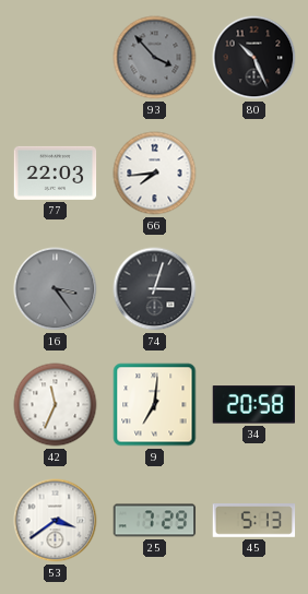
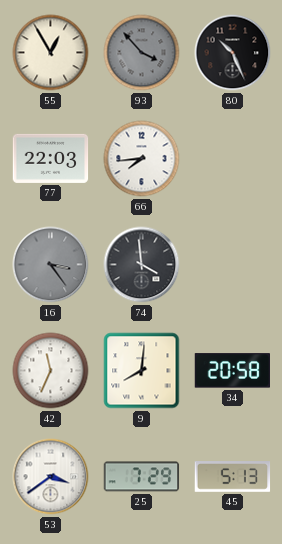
55: none -> 12:55 (51, 53)
74: 3:03 -> 3:59 (142, 265)
9: 7:01 -> 8:01 (142, 371)
